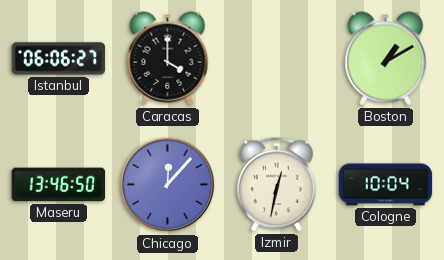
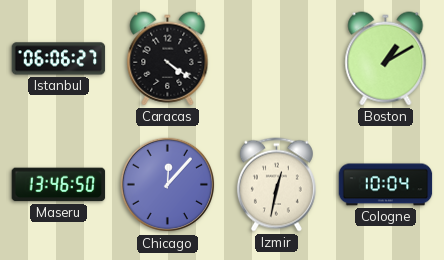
Caracas: 4:00 -> 4:21 (168, 59)
